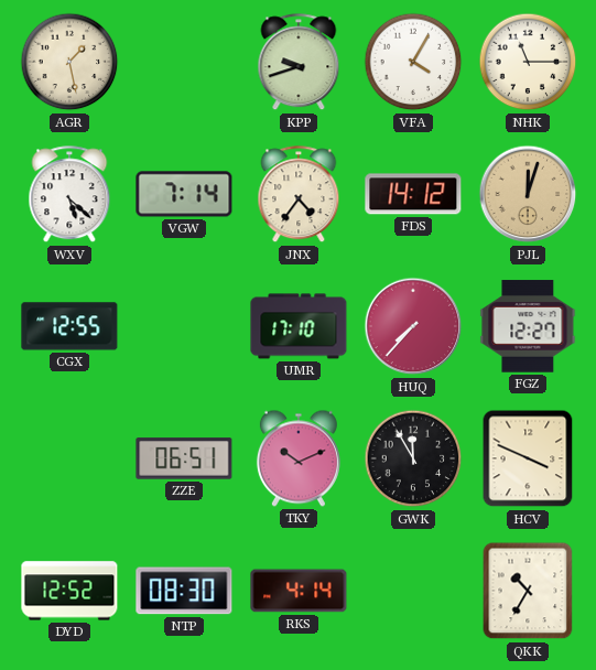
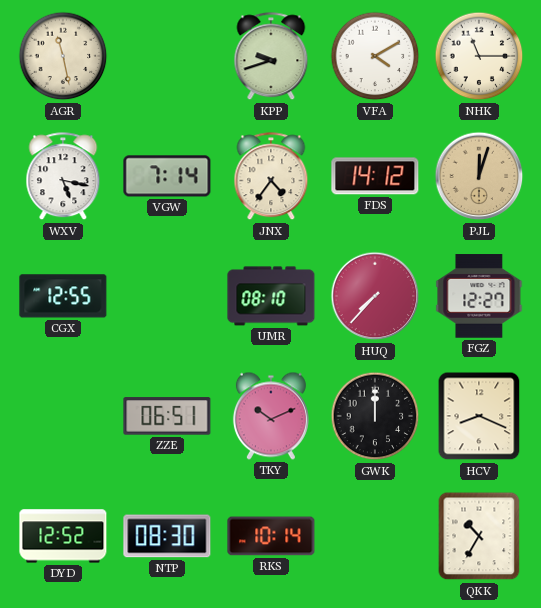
AGR: 1:28 -> 11:28 (63, 56)
VFA: 4:05 -> 4:10 (375, 56)
WXV: 5:22 -> 5:17 (63, 177)
UMR: 17:10 -> 08:10 (271, 296)
GWK: 11:55 -> 12:00 (375, 416)
HCV: 3:49 -> 8:19 (479, 416)
RKS: 4:14 -> 10:14 (271, 536)
